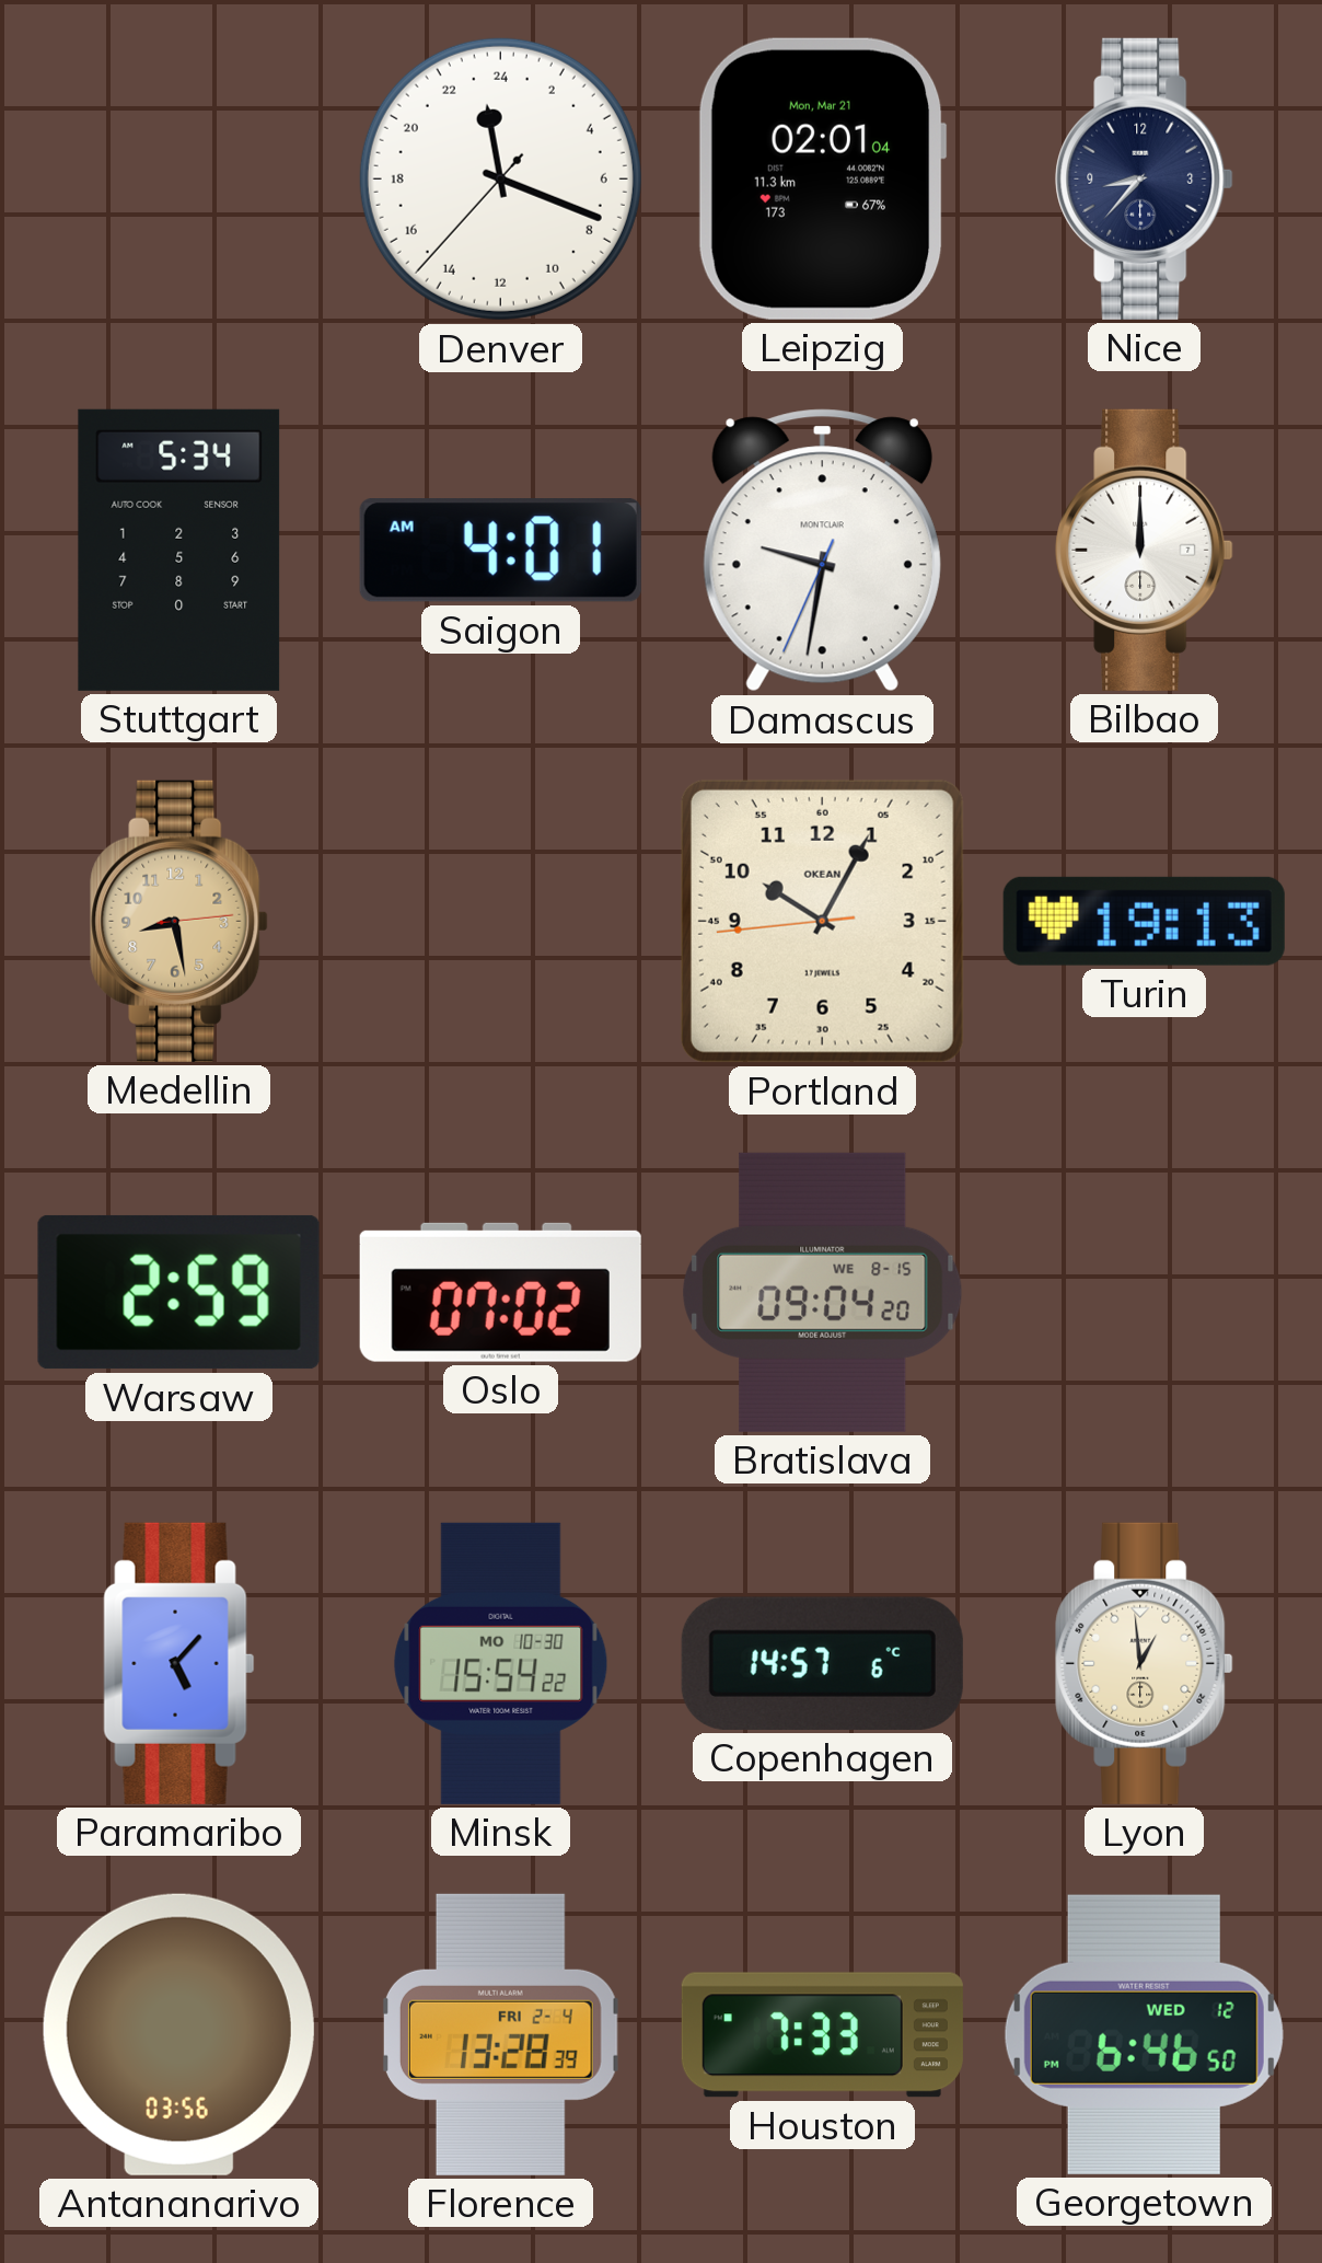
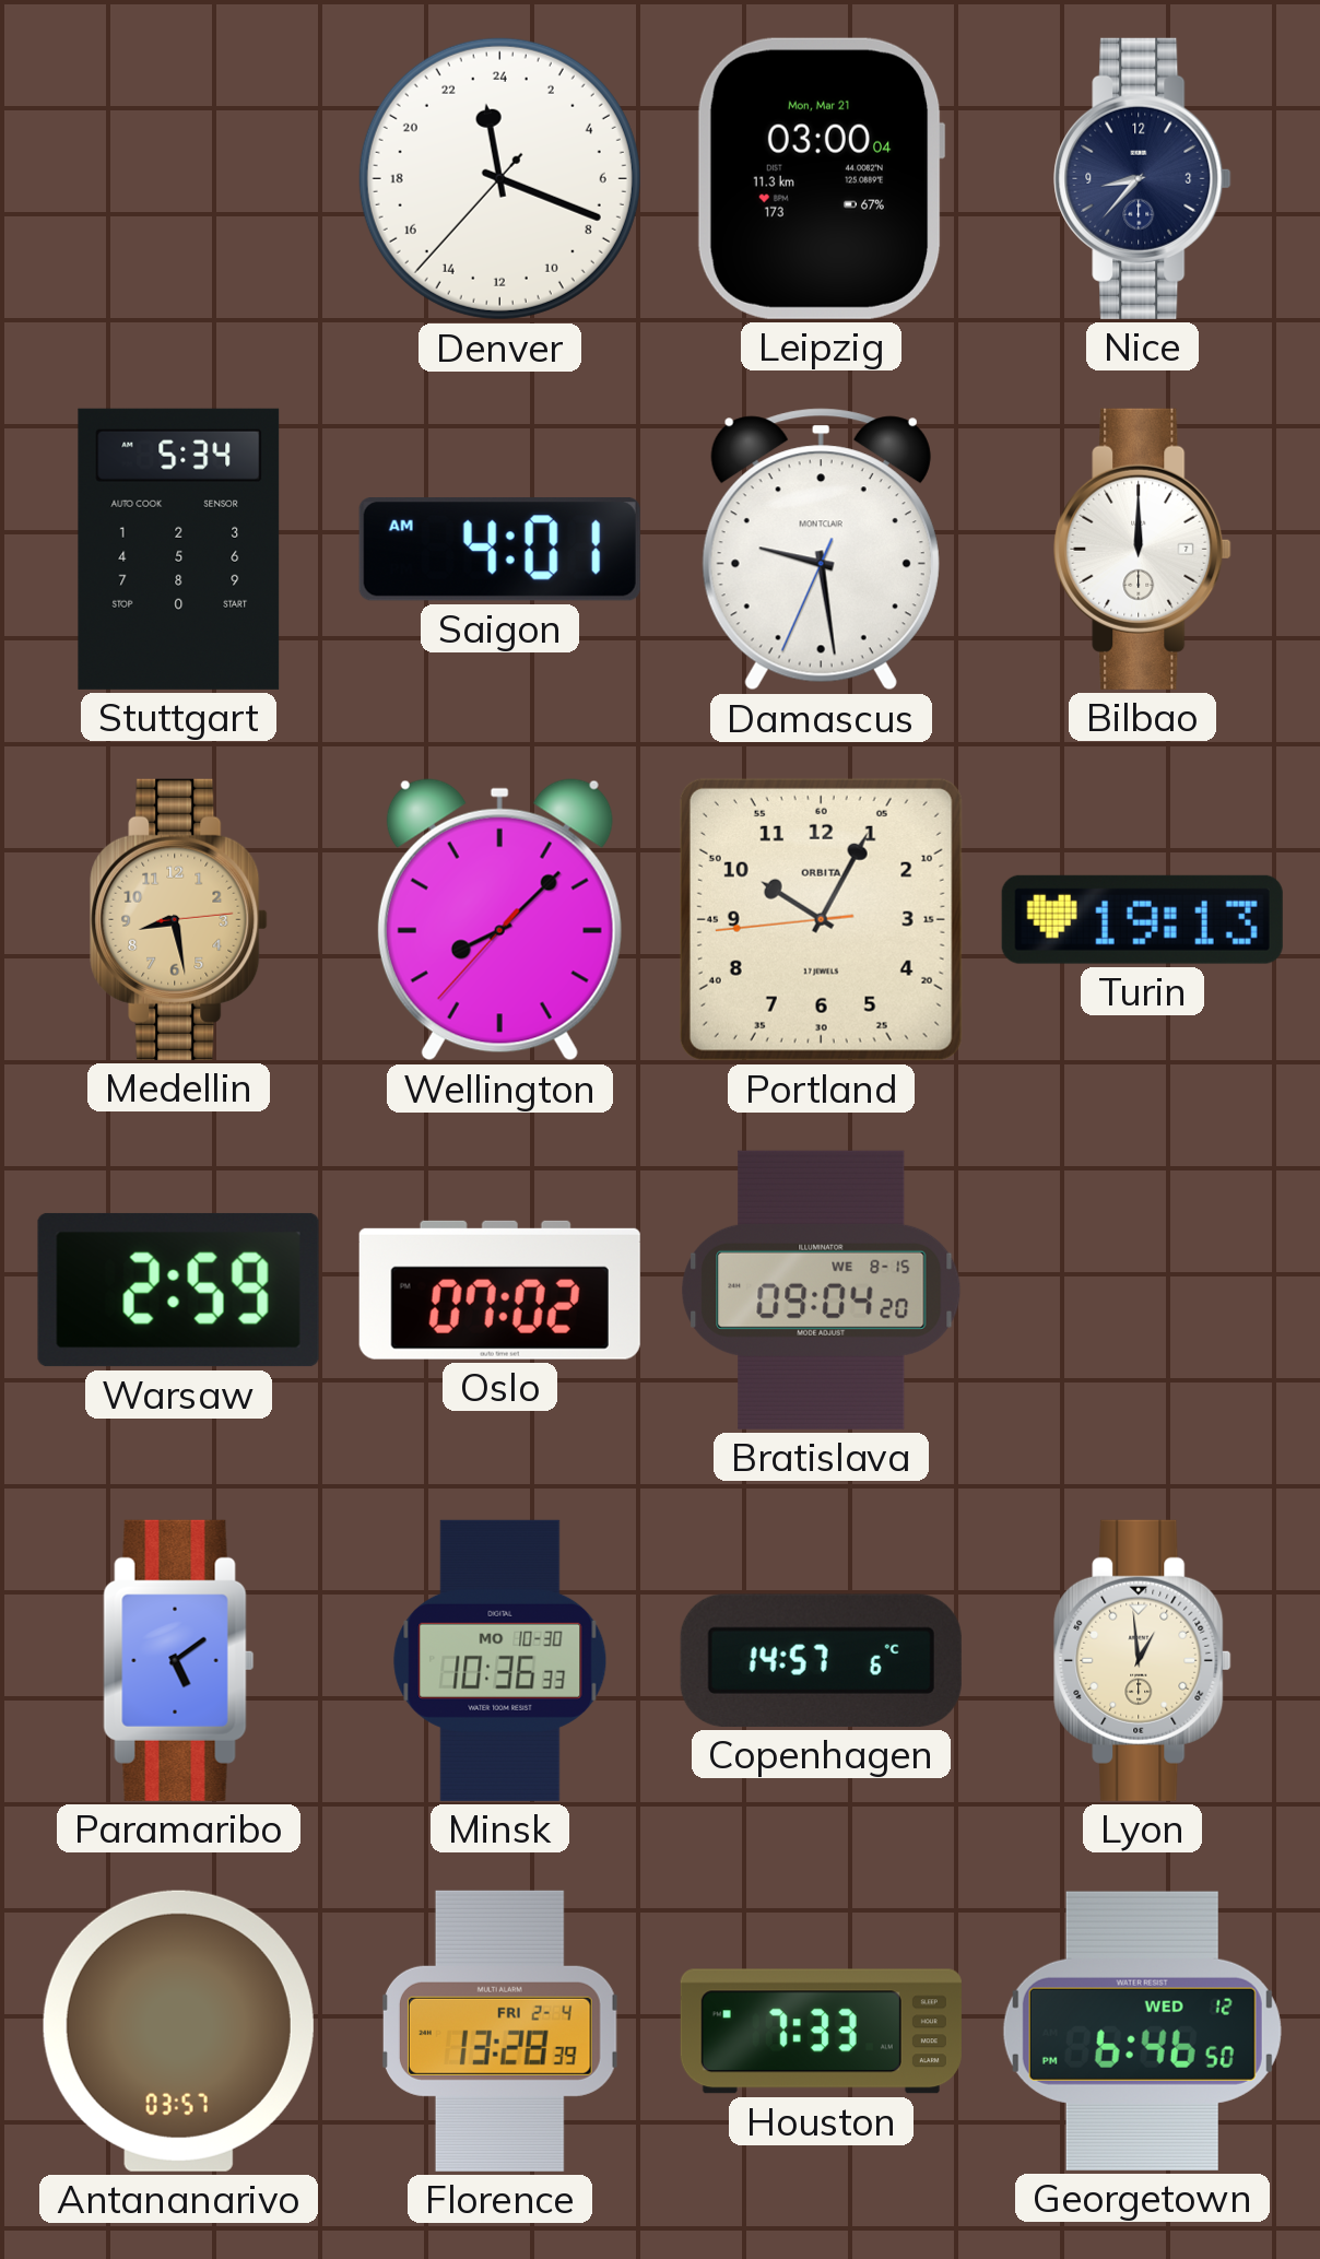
Leipzig: 02:01 -> 03:00 (821, 178)
Damascus: 9:31 -> 9:28 (821, 550)
Wellington: none -> 8:07 (499, 920)
Portland brand: OKEAN -> ORBITA (821, 919)
Paramaribo: 5:07 -> 5:09 (179, 1660)
Minsk: 15:54 -> 10:36 (500, 1660)
Antananarivo: 03:56 -> 03:57 (178, 2031)
